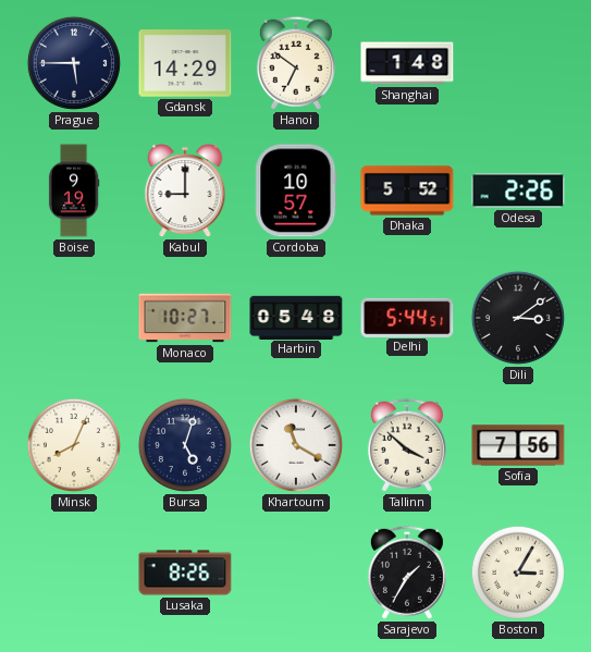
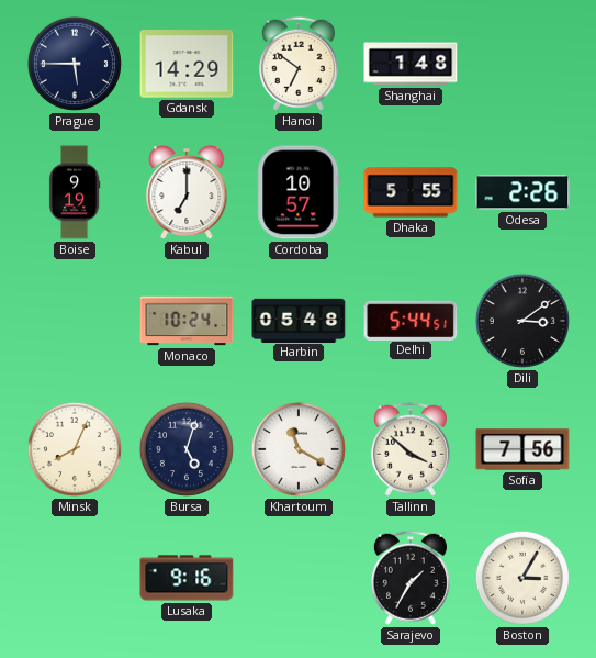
Kabul: 9:00 -> 7:00 (187, 193)
Dhaka: 5:52 -> 5:55 (411, 192)
Monaco: 10:27 -> 10:24 (187, 321)
Lusaka: 8:26 -> 9:16 (187, 578)
